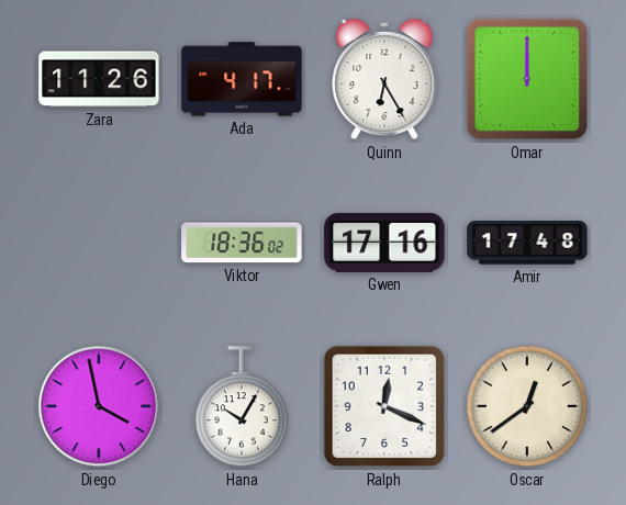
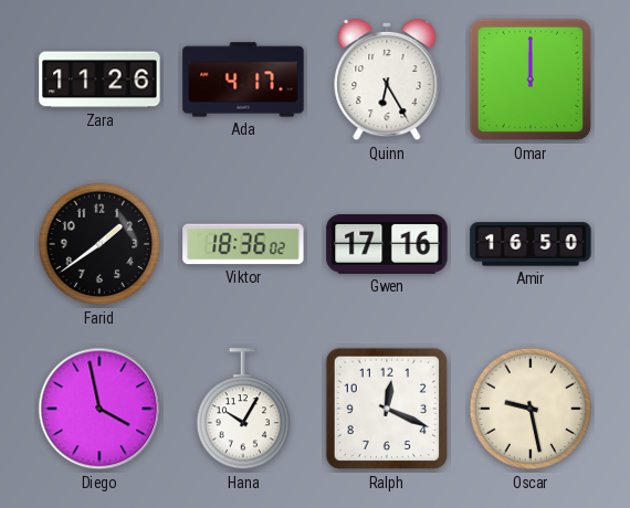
Farid: none -> 1:39 (99, 244)
Amir: 17:48 -> 16:50 (531, 244)
Oscar: 12:39 -> 9:28 (531, 409)
